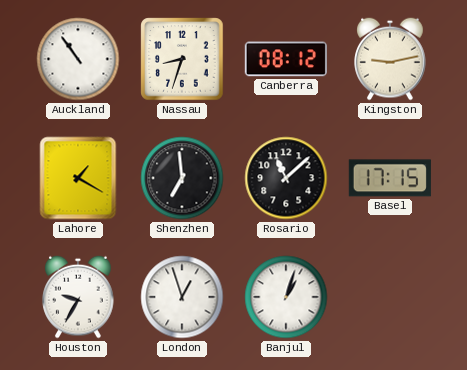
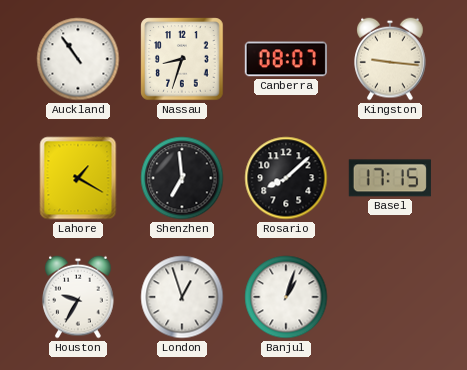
Canberra: 08:12 -> 08:07 (286, 59)
Kingston: 9:13 -> 9:16 (390, 59)
Rosario: 11:08 -> 8:08 (286, 178)
